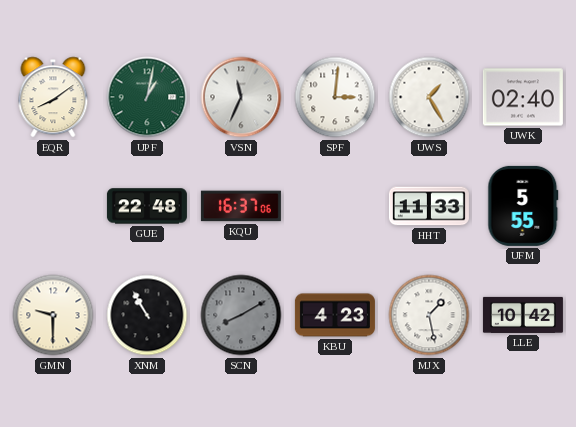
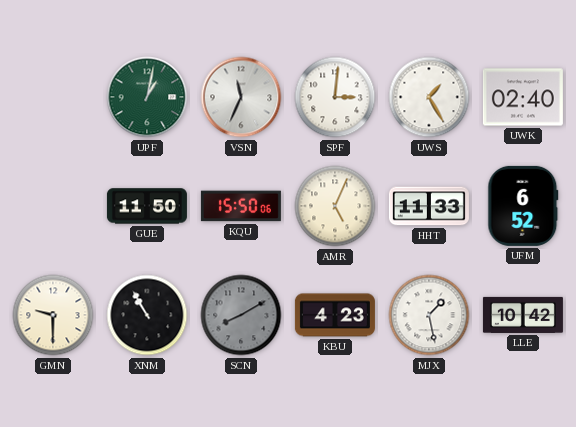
EQR: 8:09 -> none (53, 97)
GUE: 22:48 -> 11:50 (147, 206)
KQU: 16:37 -> 15:50 (241, 206)
AMR: none -> 5:04 (335, 206)
UFM: 5:55 -> 6:52 (523, 206)
